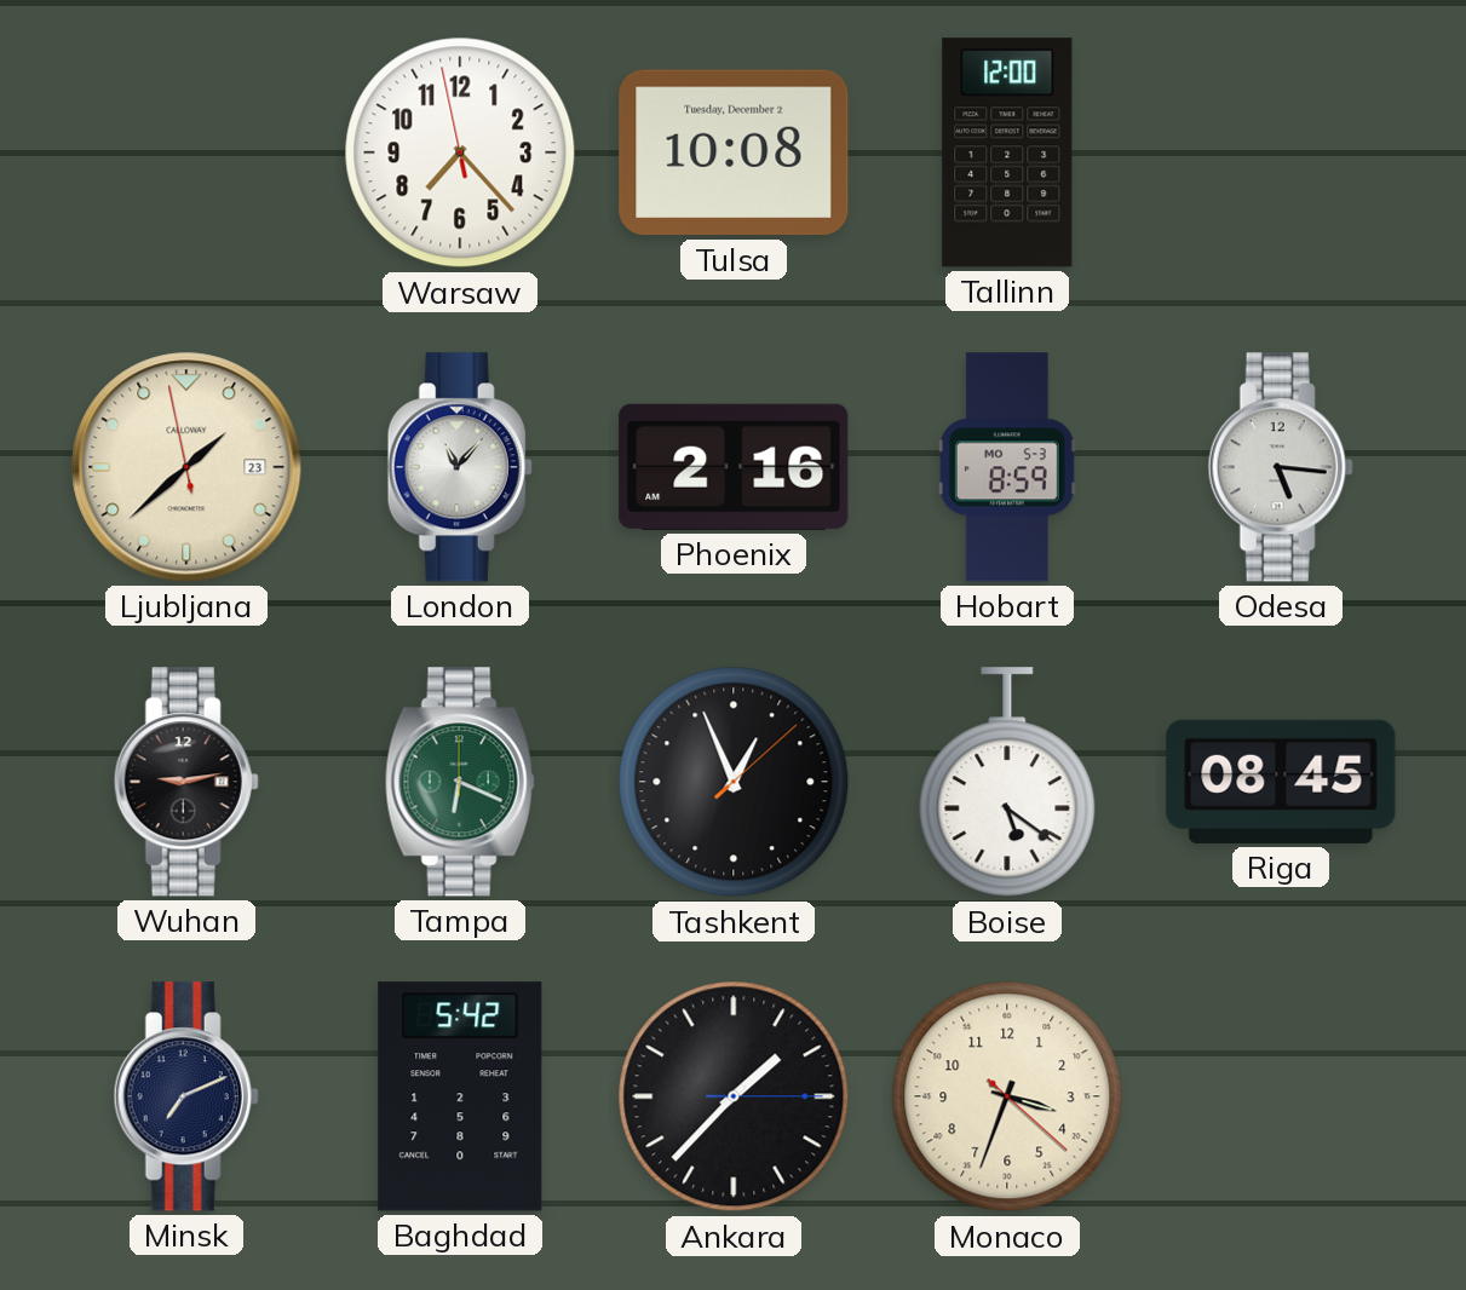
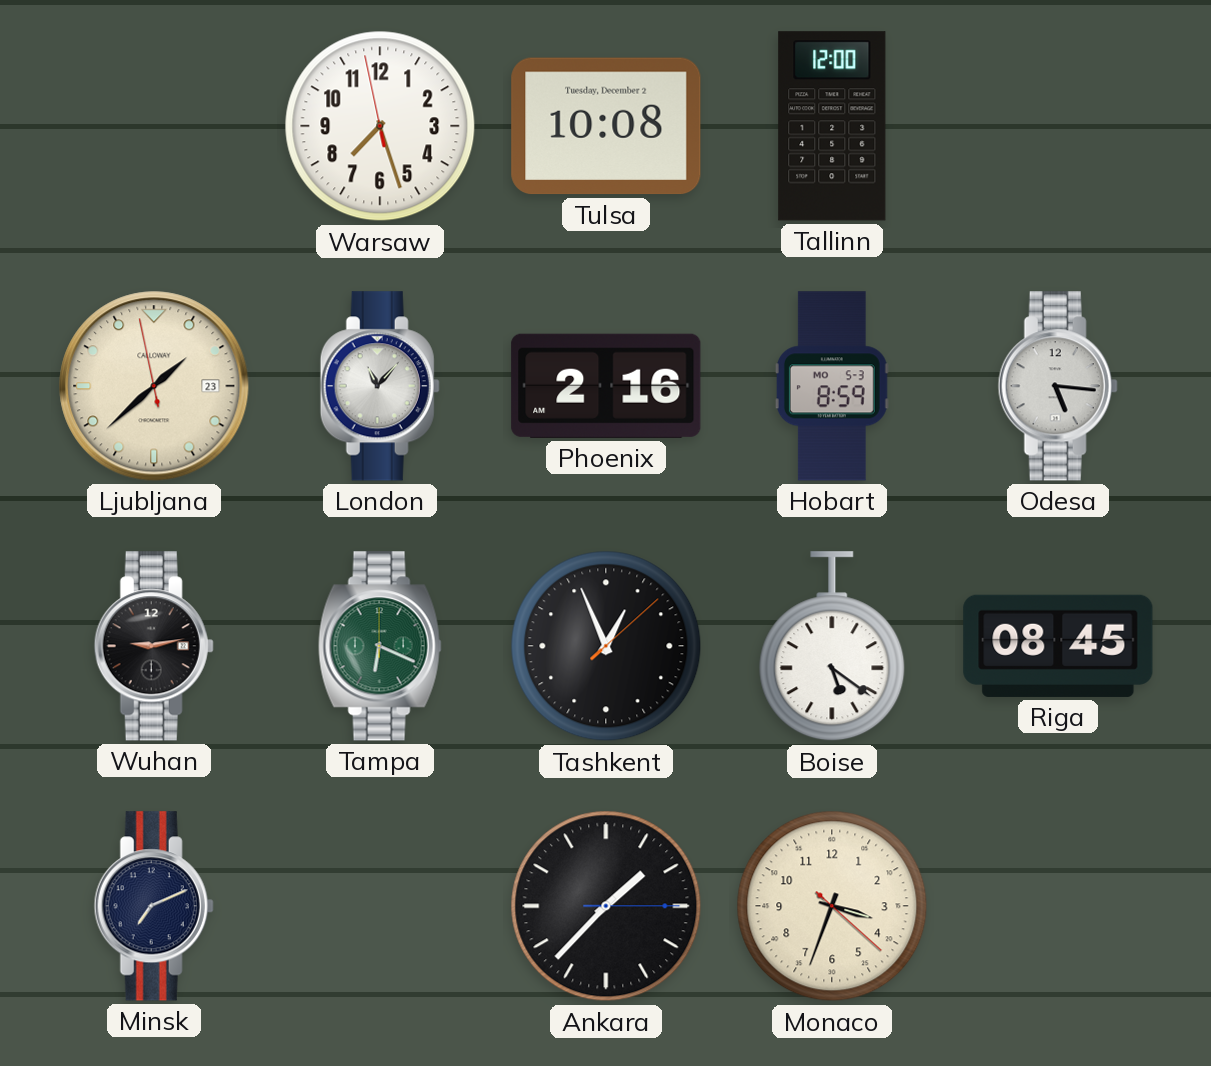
Warsaw: 7:22 -> 7:26 (380, 126)
Baghdad: 5:42 -> none (460, 1096)
